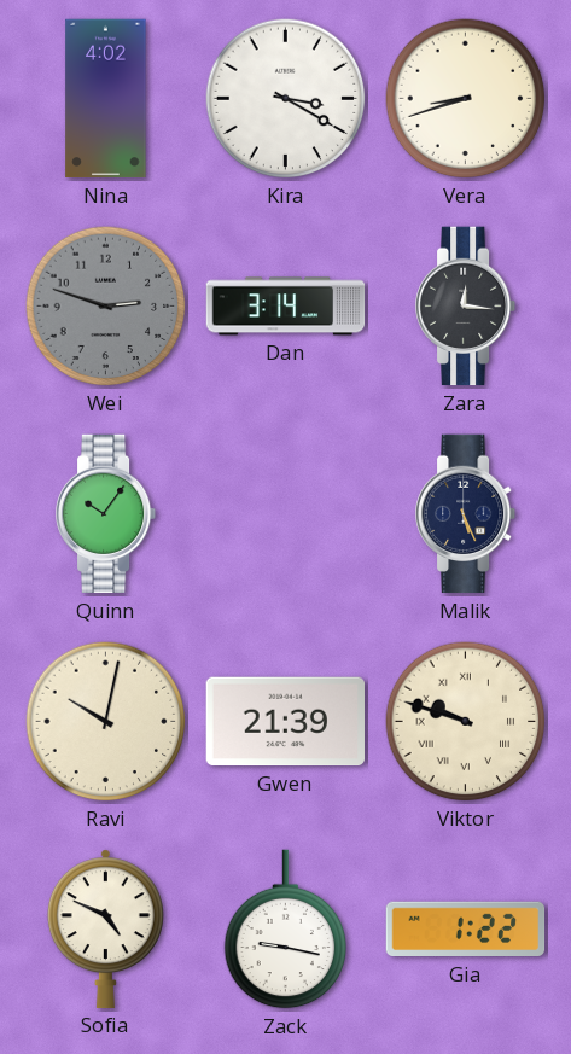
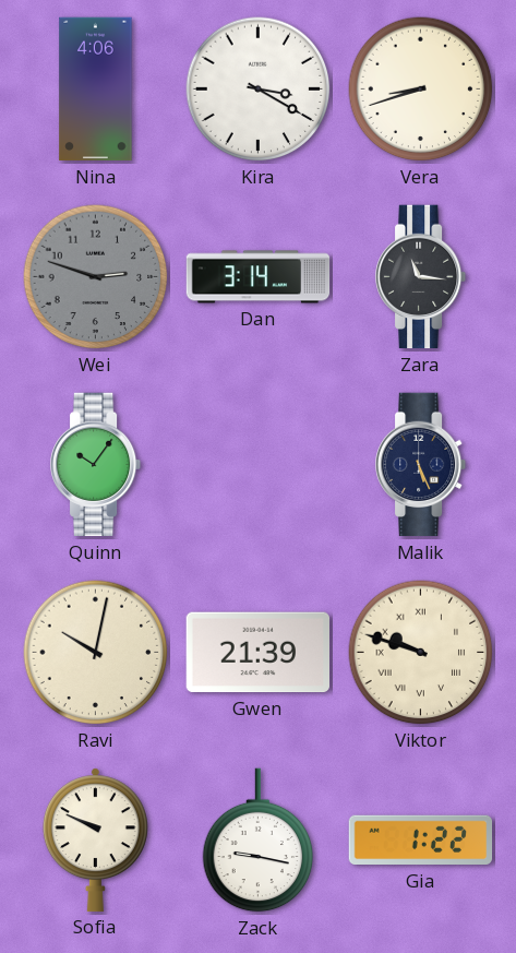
Nina: 4:02 -> 4:06 (96, 90)
Zara: 12:16 -> 11:16 (421, 277)
Sofia: 4:49 -> 9:49 (95, 839)
